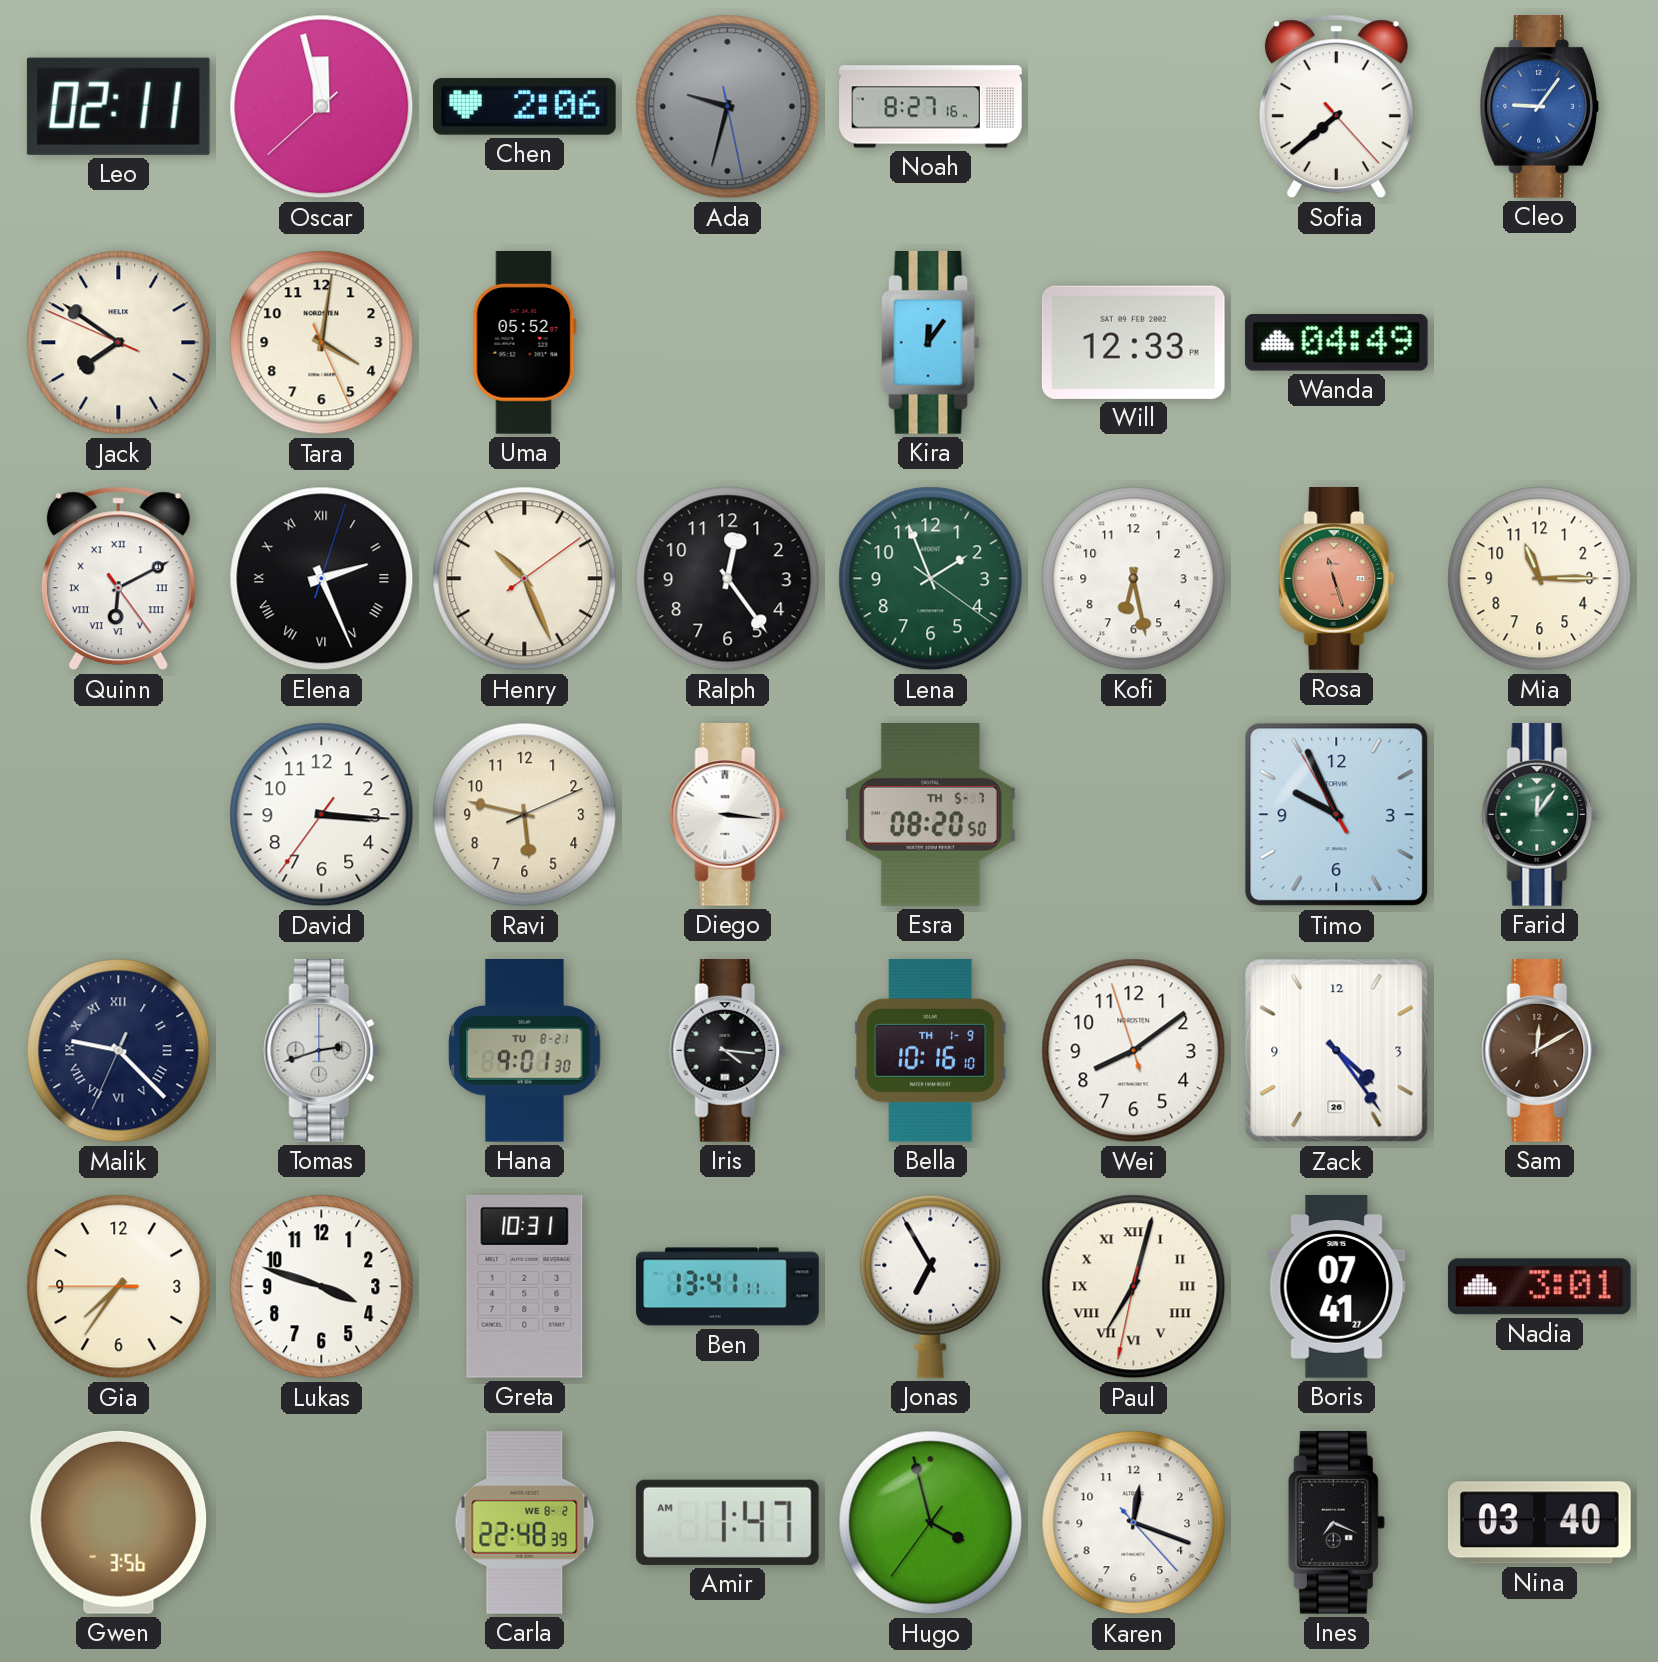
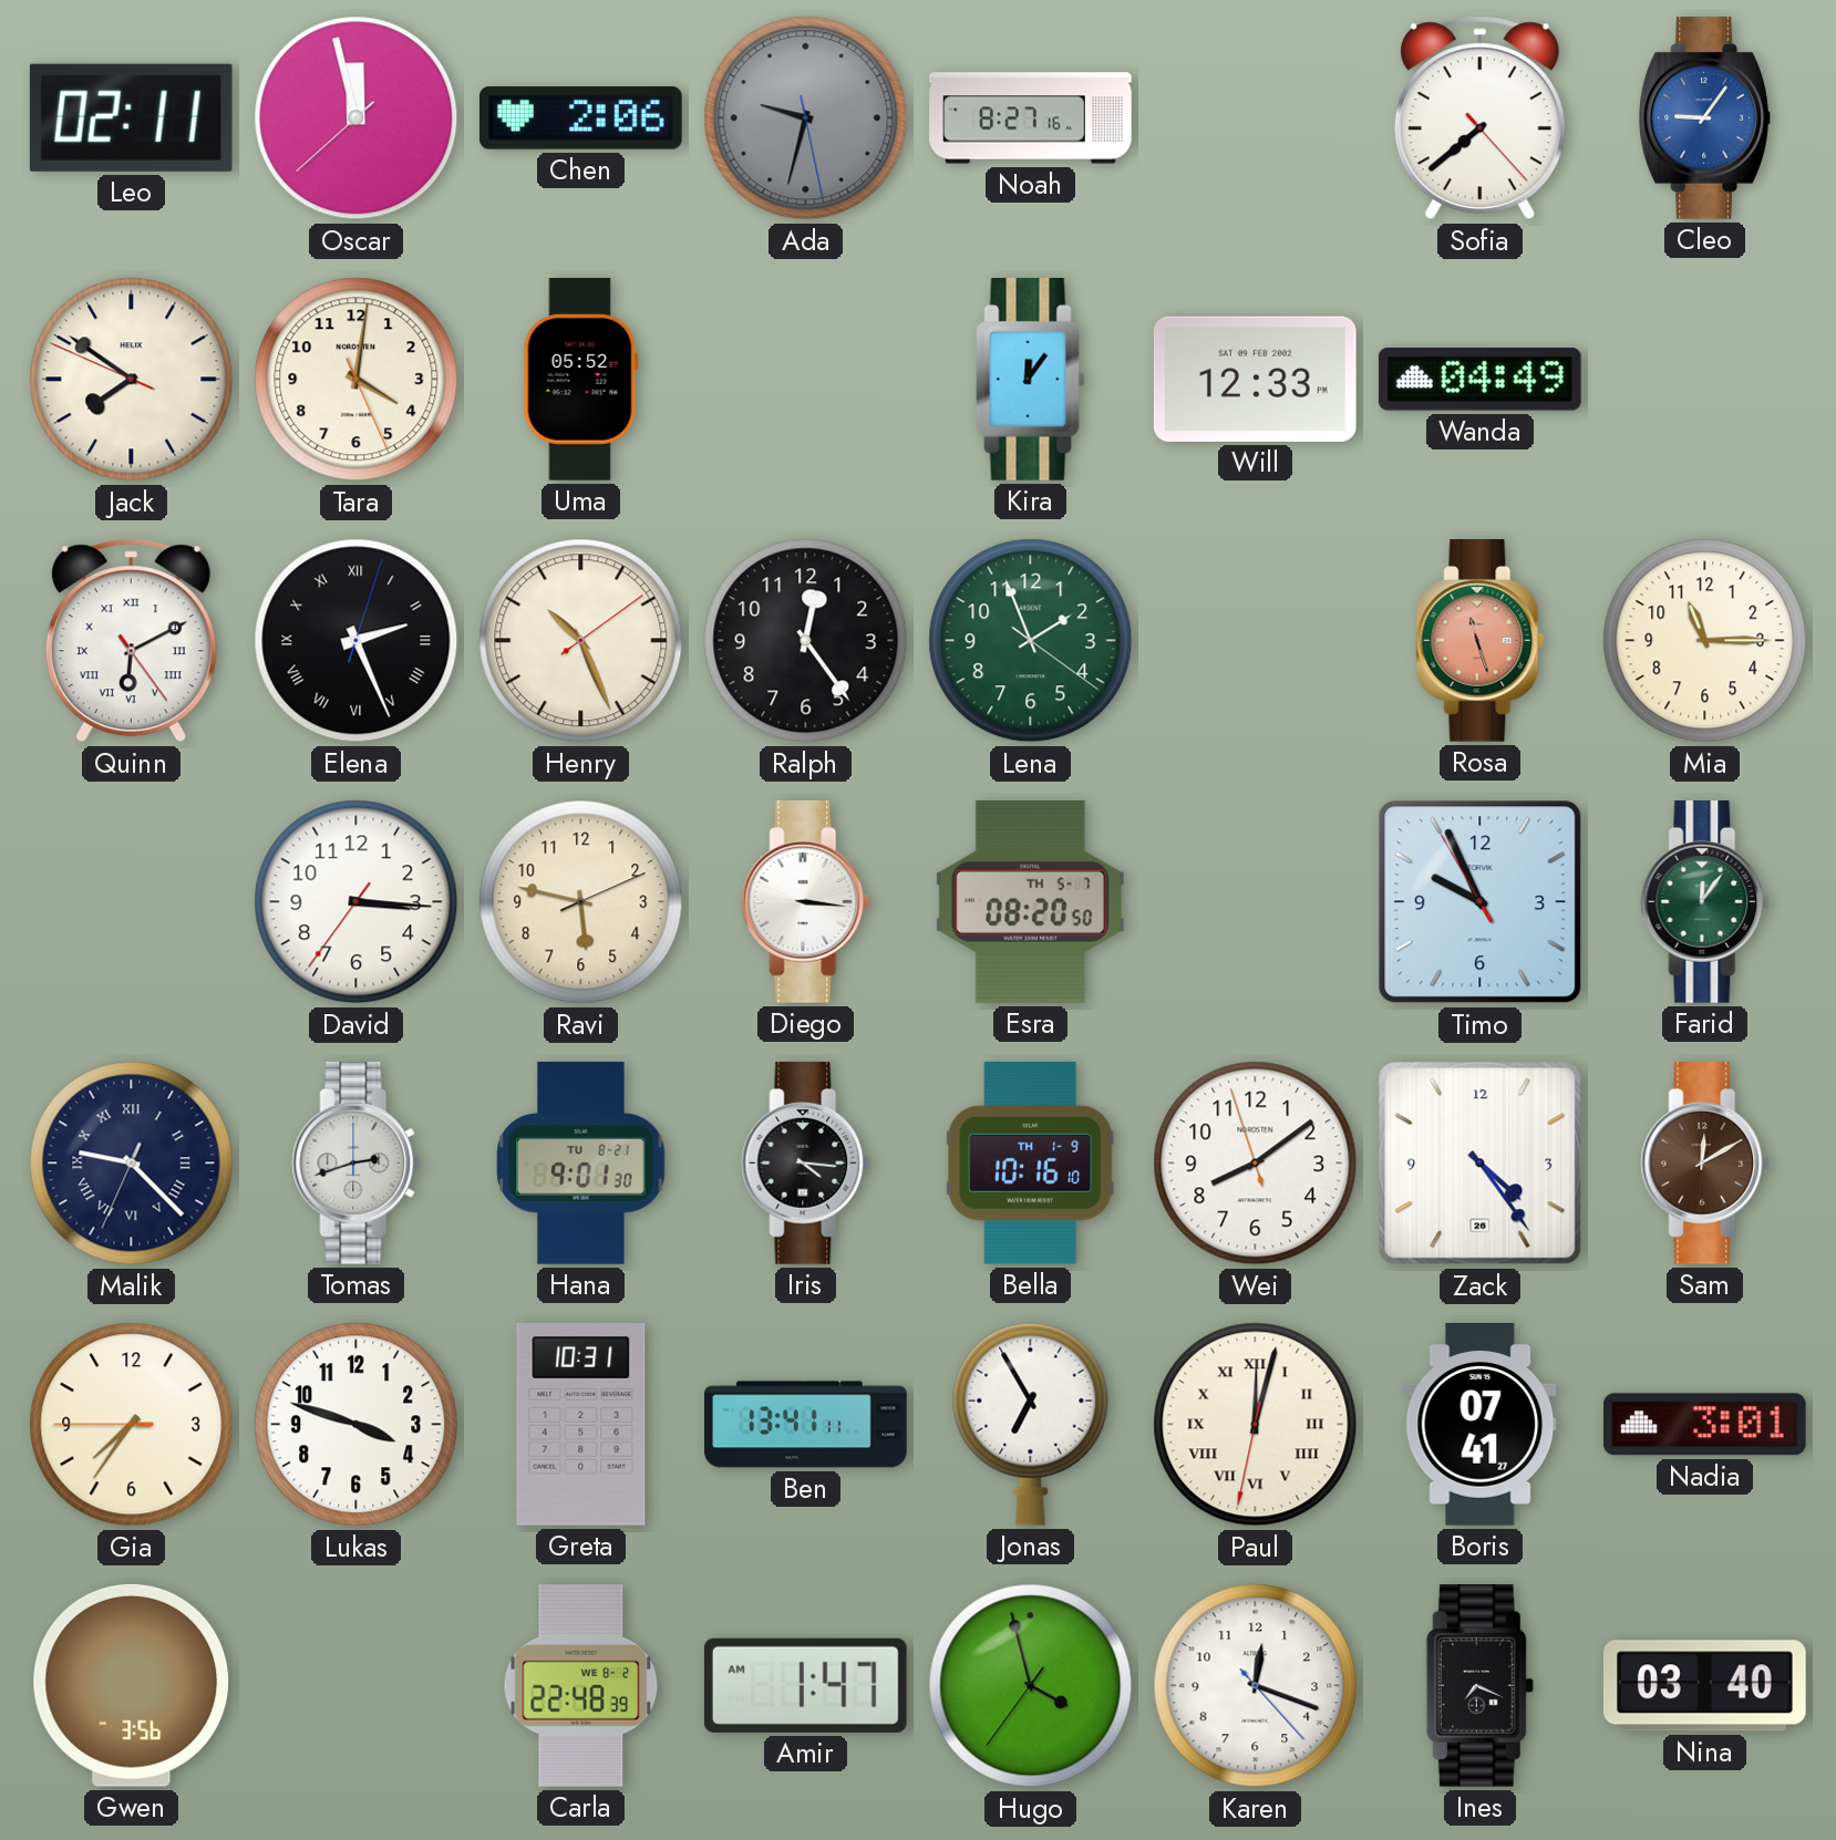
Kofi: 6:28 -> none (1134, 579)
Paul: 7:02 -> 12:02 (1256, 1425)
